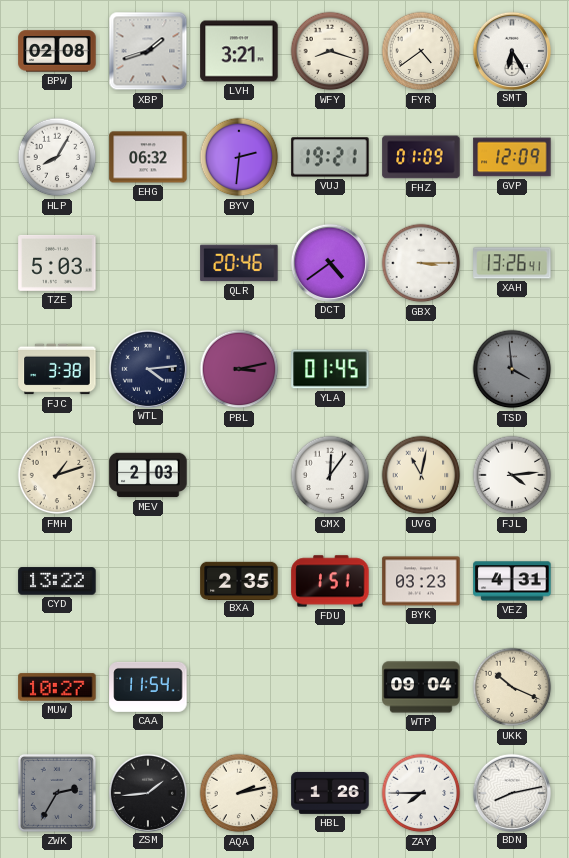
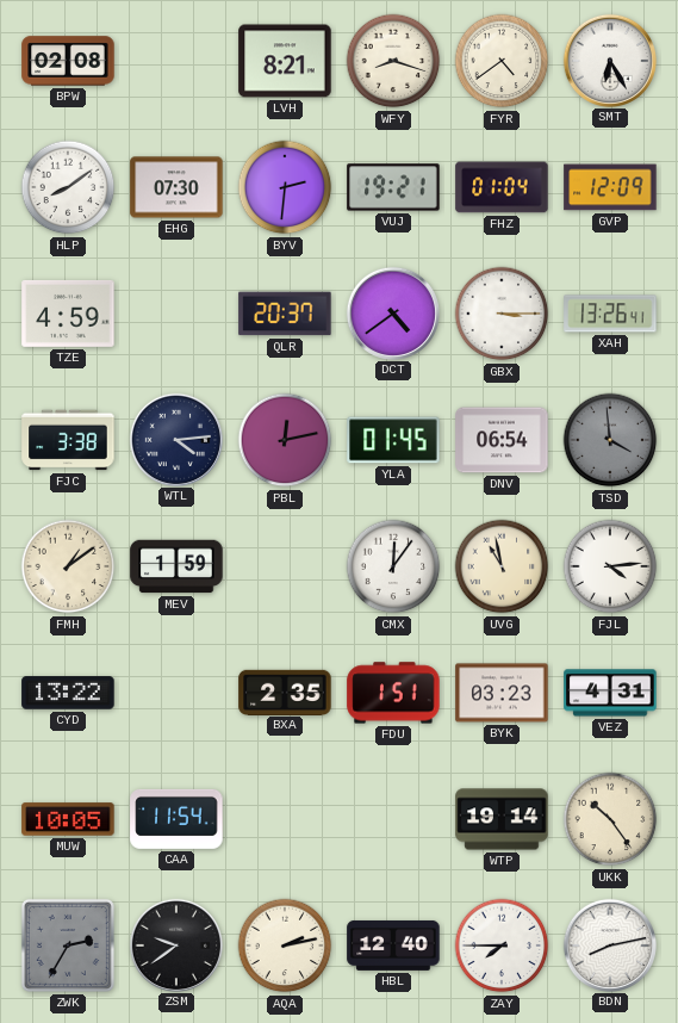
XBP: 1:42 -> none (148, 51)
LVH: 3:21 -> 8:21 (285, 61)
HLP: 8:05 -> 8:09 (68, 187)
EHG: 06:32 -> 07:30 (176, 187)
FHZ: 01:09 -> 01:04 (502, 187)
TZE: 5:03 -> 4:59 (68, 314)
QLR: 20:46 -> 20:37 (285, 314)
PBL: 3:13 -> 12:13 (285, 440)
DNV: none -> 06:54 (502, 440)
FMH: 1:12 -> 1:09 (68, 566)
MEV: 2:03 -> 1:59 (176, 566)
UVG: 11:02 -> 10:58 (502, 566)
MUW: 10:27 -> 10:05 (68, 819)
WTP: 09:04 -> 19:14 (502, 819)
UKK: 10:19 -> 10:24 (610, 819)
ZSM: 1:44 -> 9:39 (176, 944)
HBL: 1:26 -> 12:40 (393, 945)
